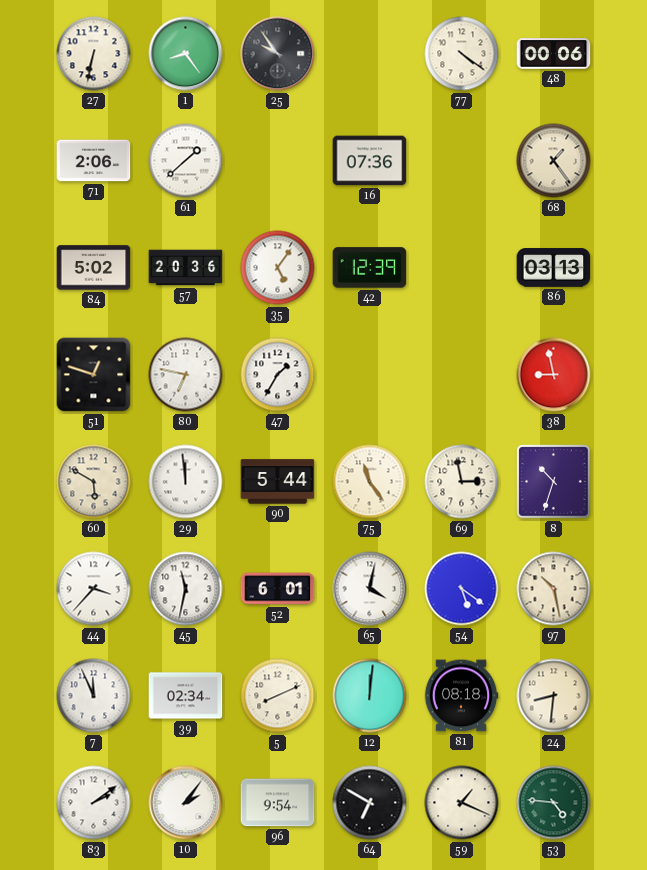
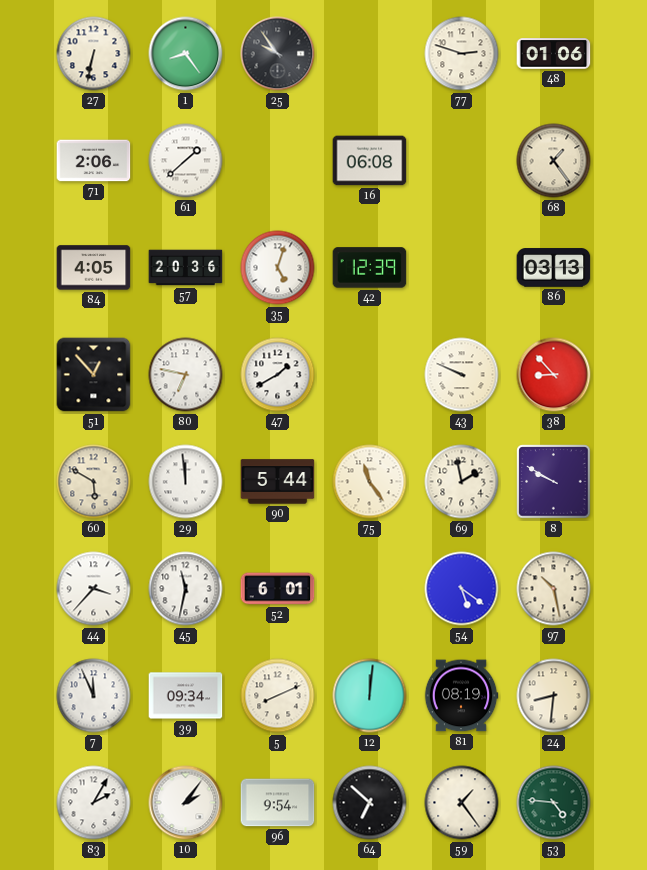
77: 4:21 -> 2:48 (462, 54)
48: 00:06 -> 01:06 (554, 54)
16: 07:36 -> 06:08 (370, 161)
84: 5:02 -> 4:05 (94, 268)
35: 5:06 -> 5:03 (278, 268)
51: 12:48 -> 12:53 (94, 375)
47: 1:35 -> 1:40 (278, 375)
43: none -> 9:49 (462, 375)
38: 8:58 -> 8:53 (554, 375)
69: 2:58 -> 1:58 (462, 482)
8: 10:33 -> 9:50 (554, 482)
65: 4:02 -> none (370, 589)
39: 02:34 -> 09:34 (186, 696)
81: 08:18 -> 08:19 (461, 696)
83: 2:09 -> 2:05 (94, 803)
64: 6:50 -> 6:52 (370, 803)
59: 1:19 -> 1:24 (462, 803)
